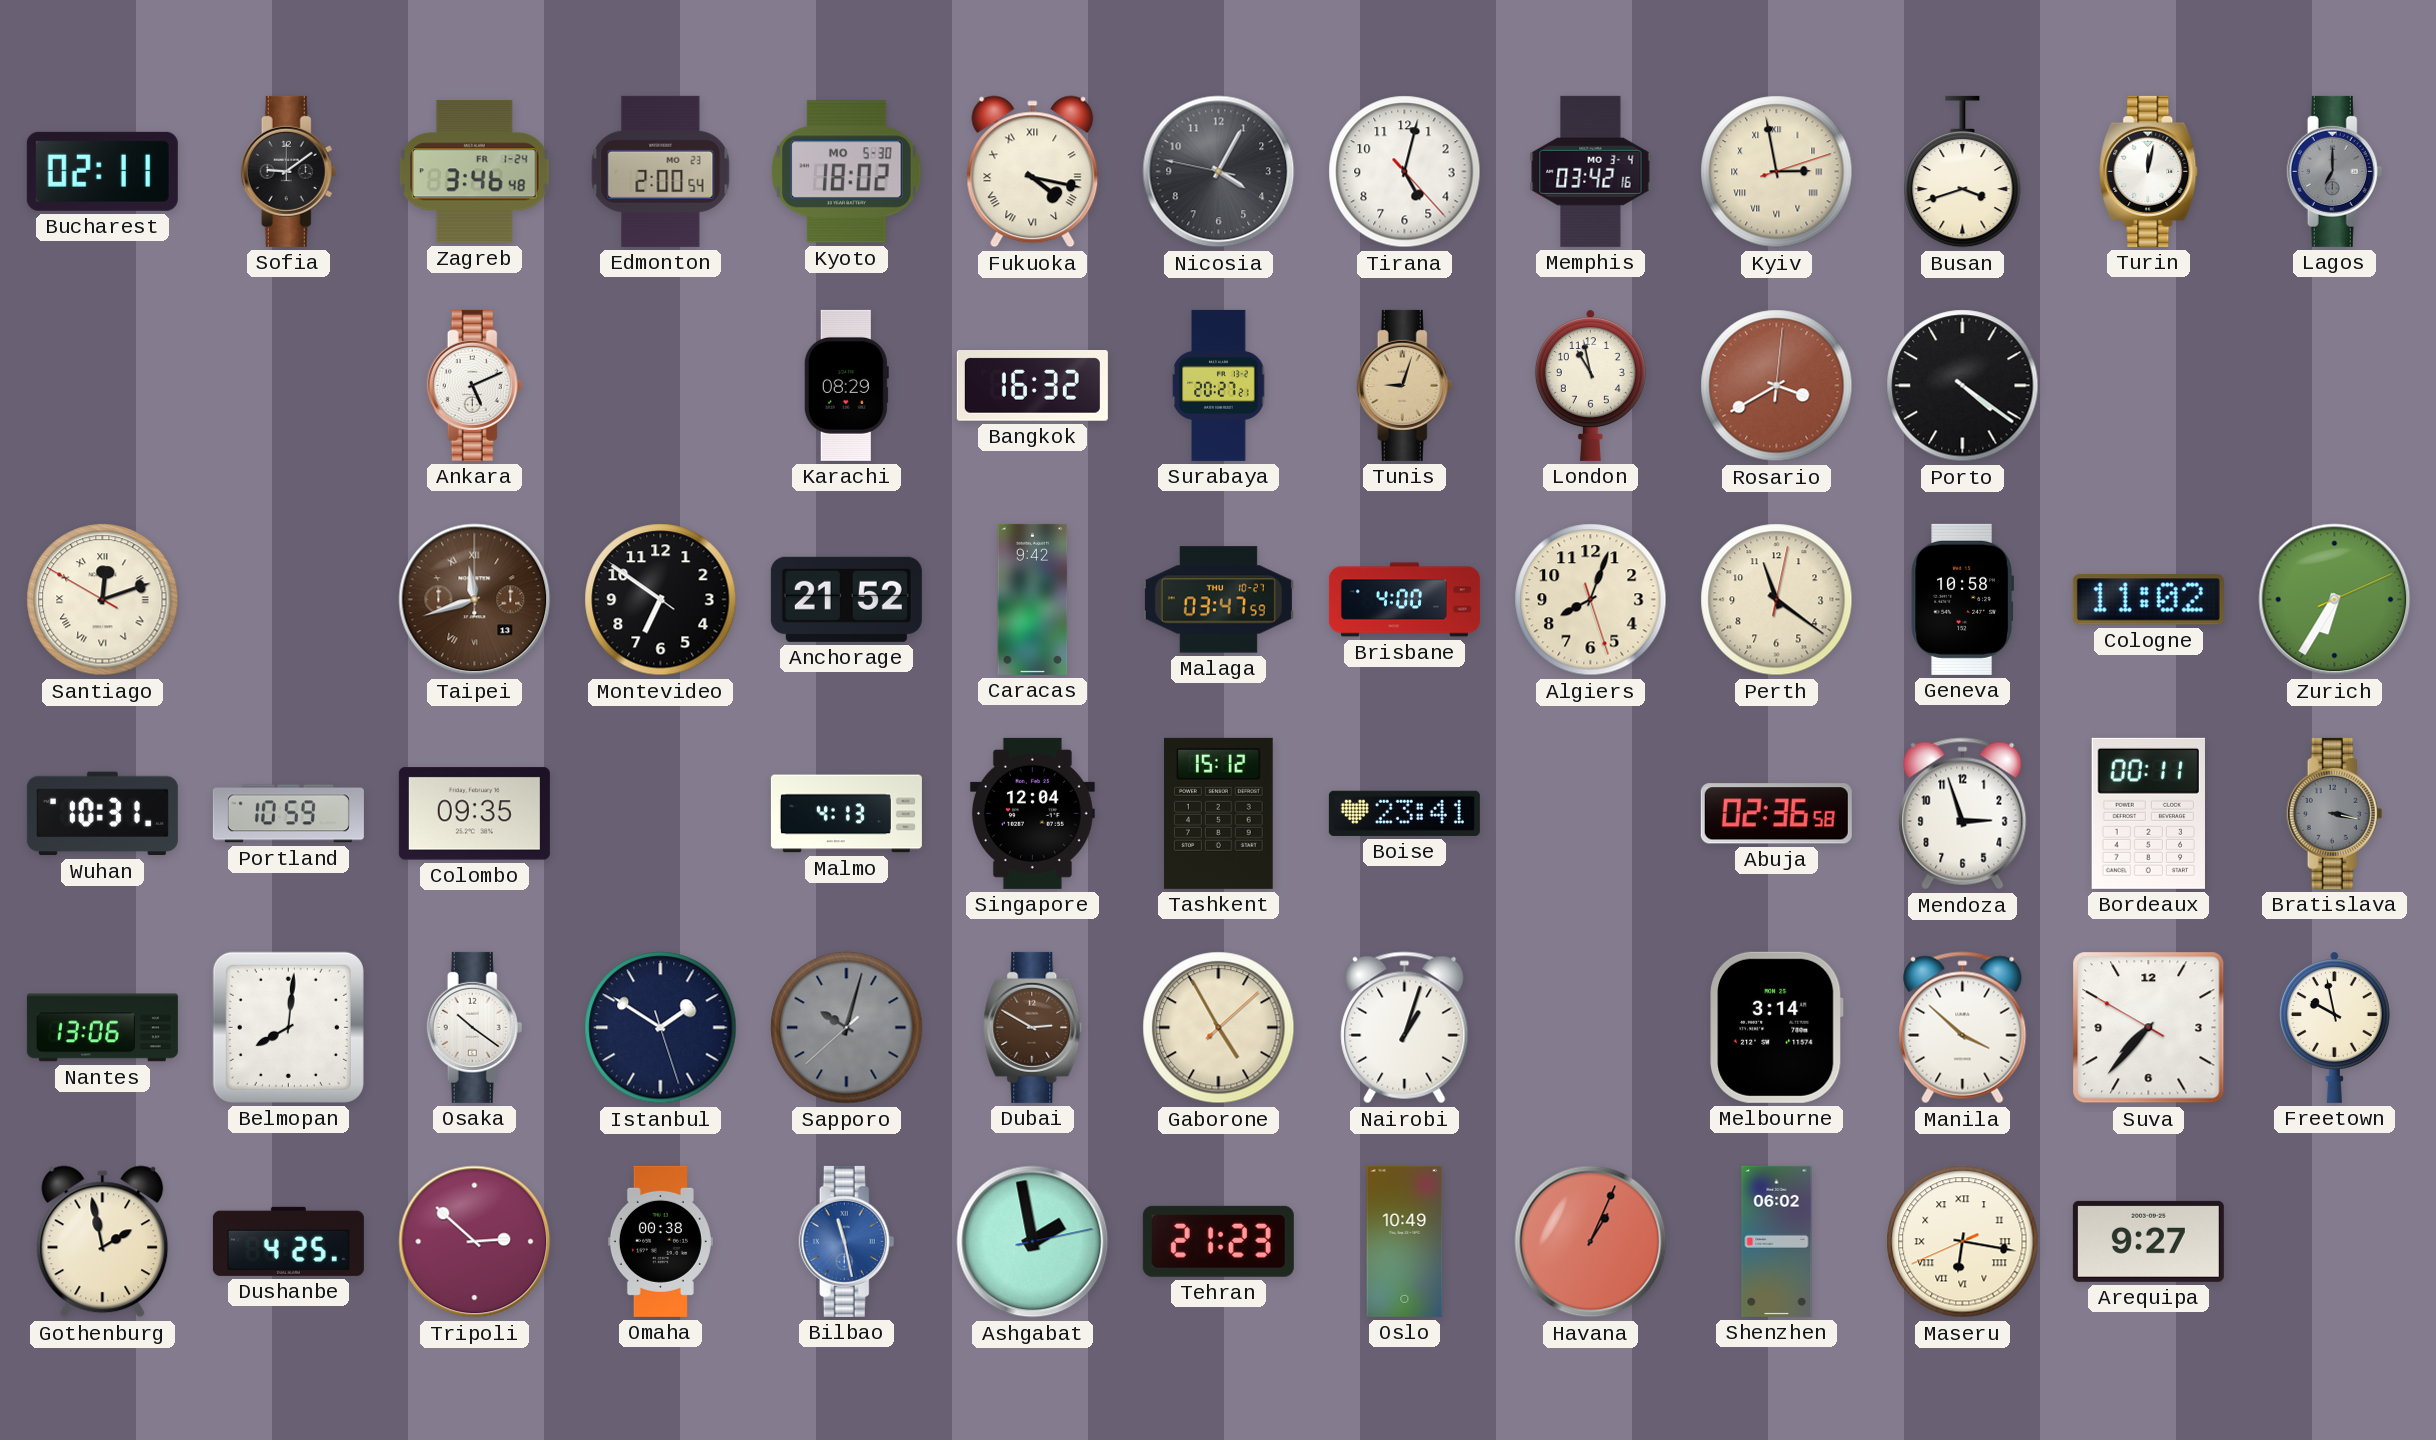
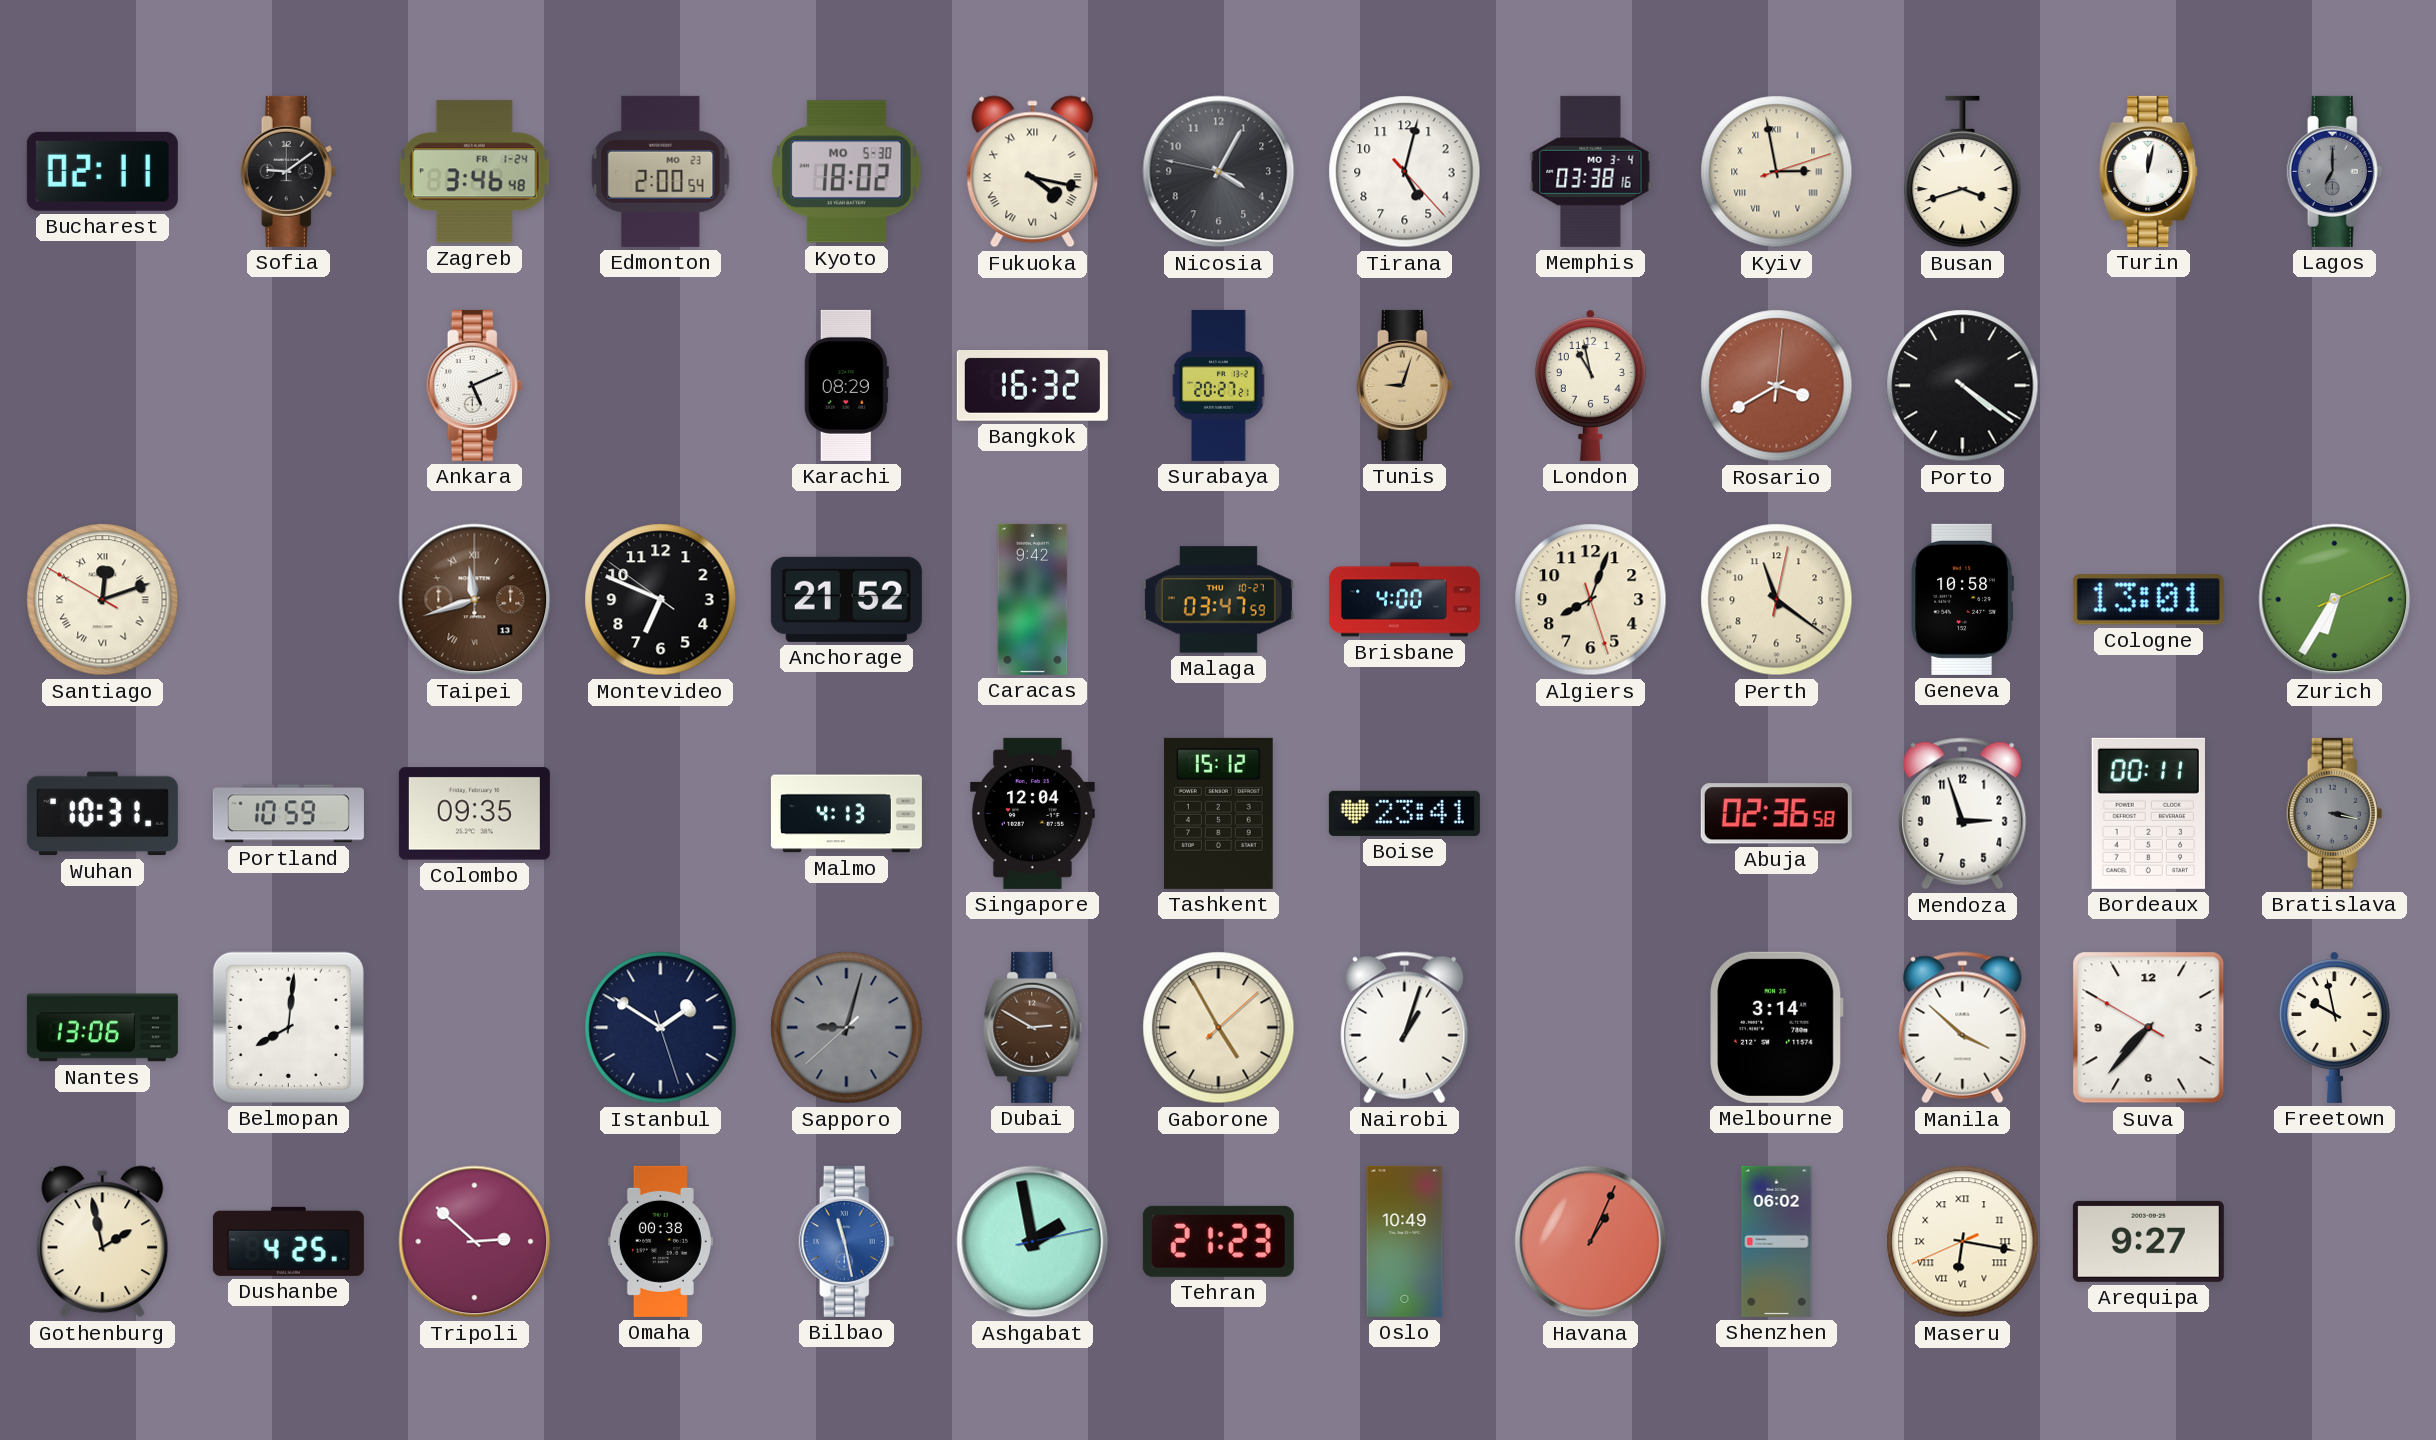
Memphis: 03:42 -> 03:38 (1591, 171)
Montevideo: 6:50 -> 6:48 (661, 600)
Cologne: 11:02 -> 13:01 (2148, 600)
Osaka: 10:21 -> none (475, 1027)
Sapporo: 10:02 -> 9:02 (847, 1028)
